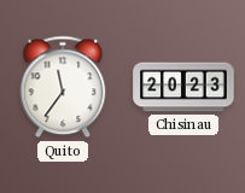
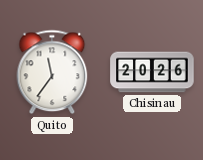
Chisinau: 20:23 -> 20:26 (152, 72)
